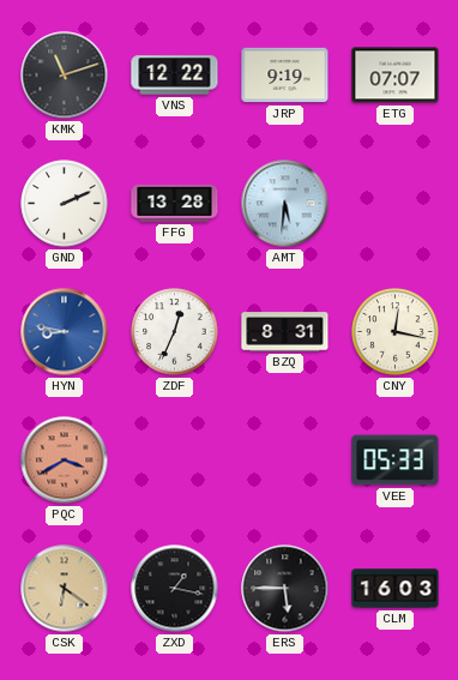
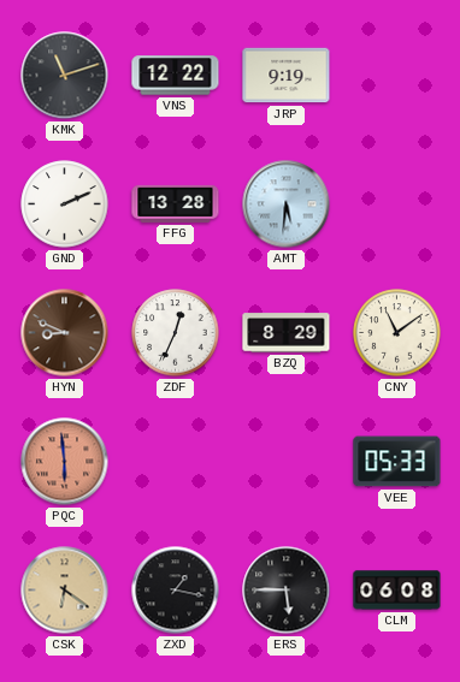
ETG: 07:07 -> none (396, 76)
HYN: 8:47 -> 8:49 (65, 333)
HYN dial: blue -> brown (65, 333)
BZQ: 8:31 -> 8:29 (287, 333)
CNY: 12:17 -> 11:09 (397, 333)
PQC: 3:40 -> 5:59 (65, 462)
CLM: 16:03 -> 06:08 (397, 591)
